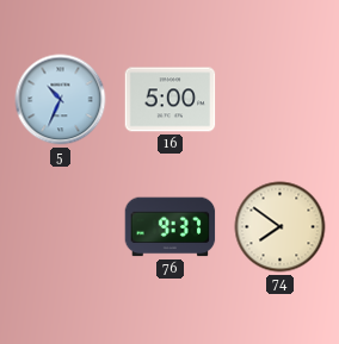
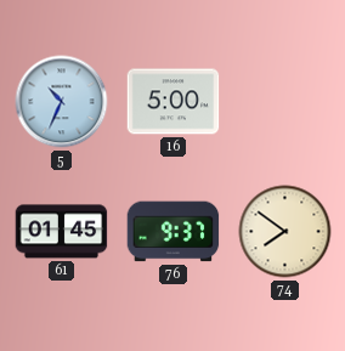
61: none -> 01:45 (62, 232)
